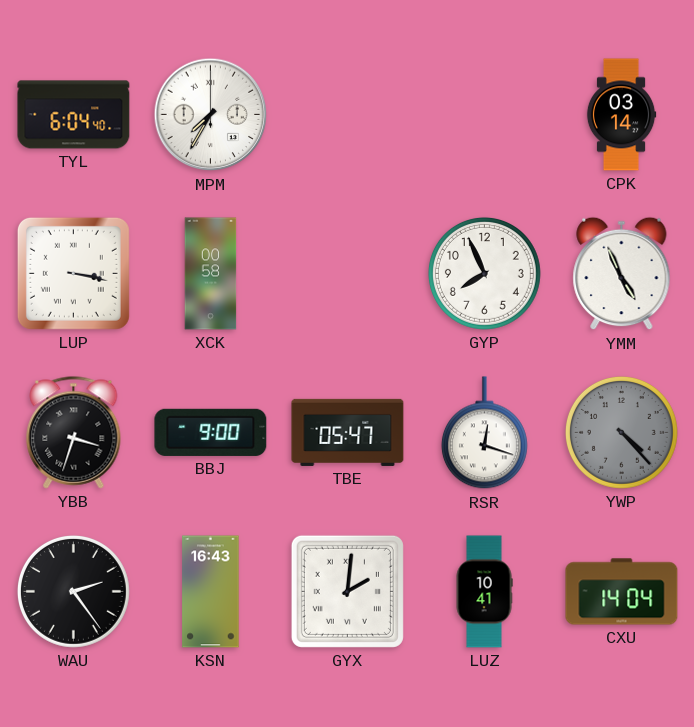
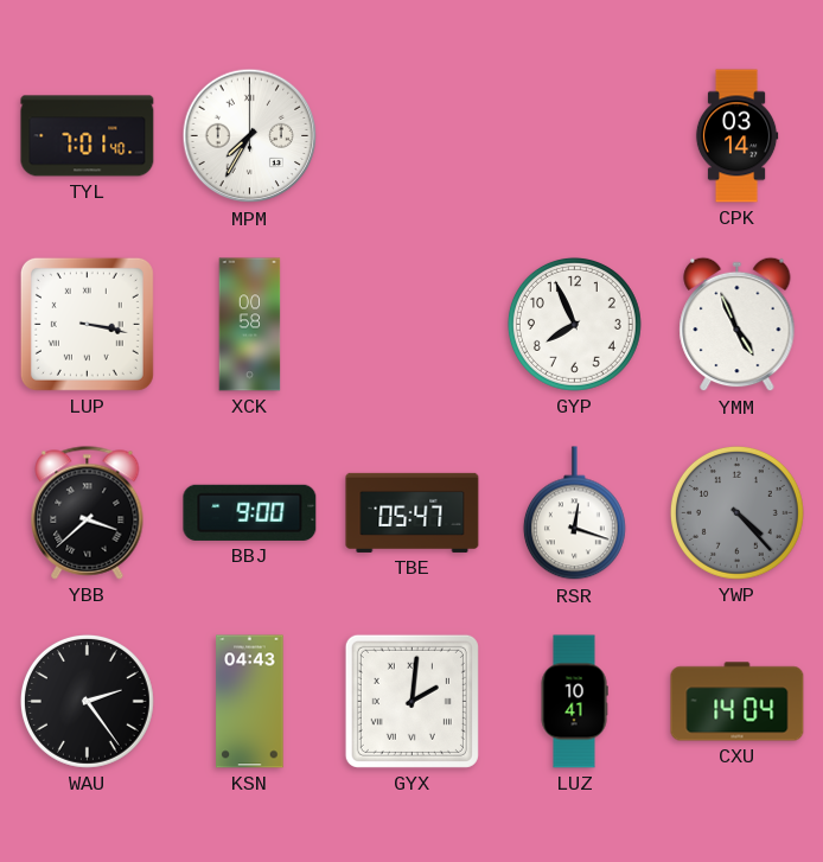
TYL: 6:04 -> 7:01 (88, 136)
YBB: 3:33 -> 3:38 (88, 513)
KSN: 16:43 -> 04:43 (250, 702)
